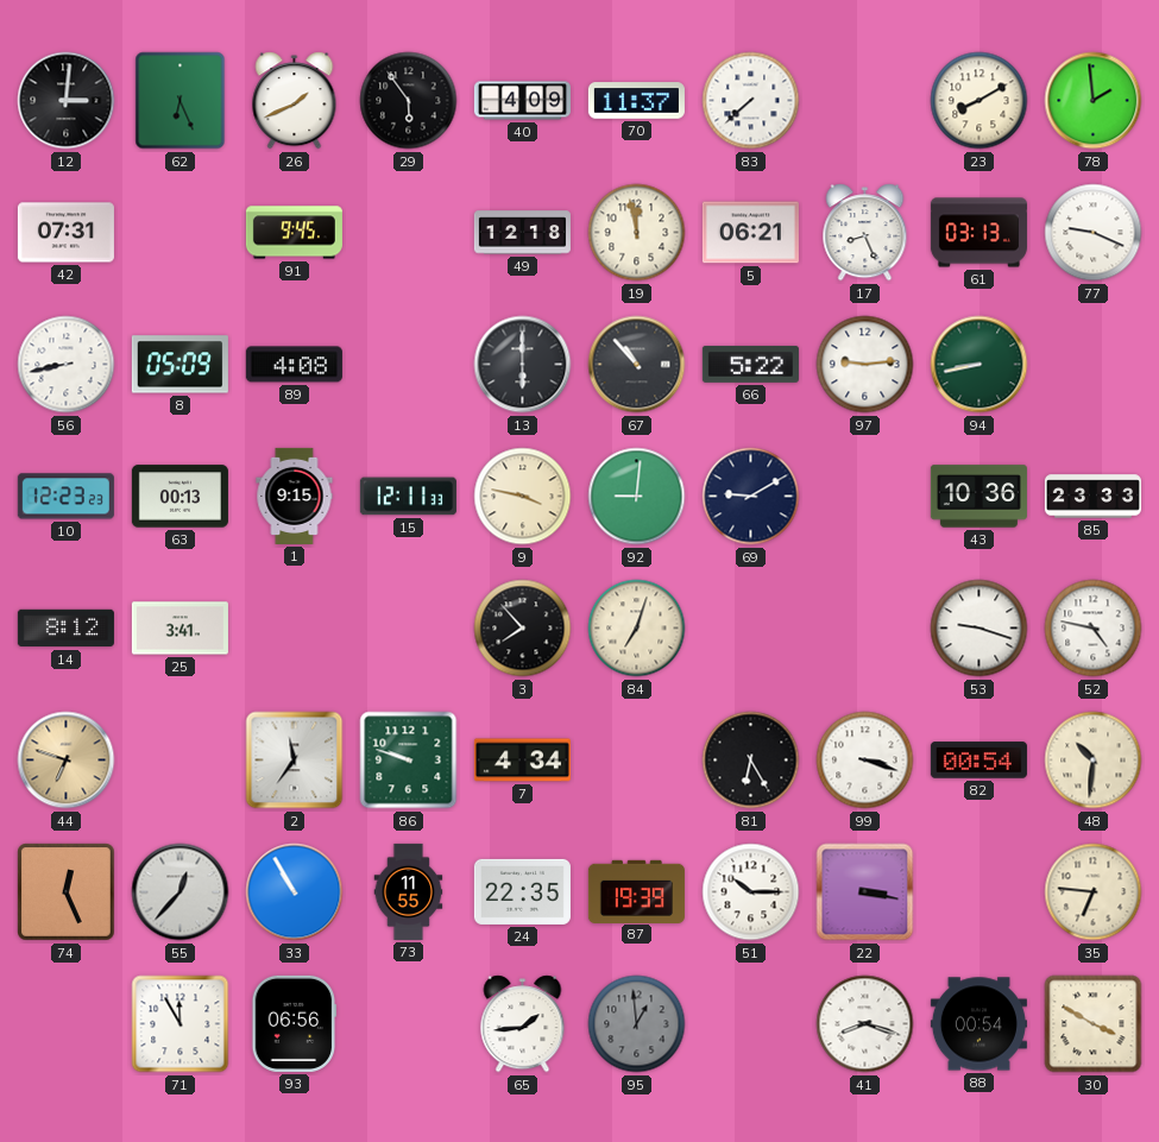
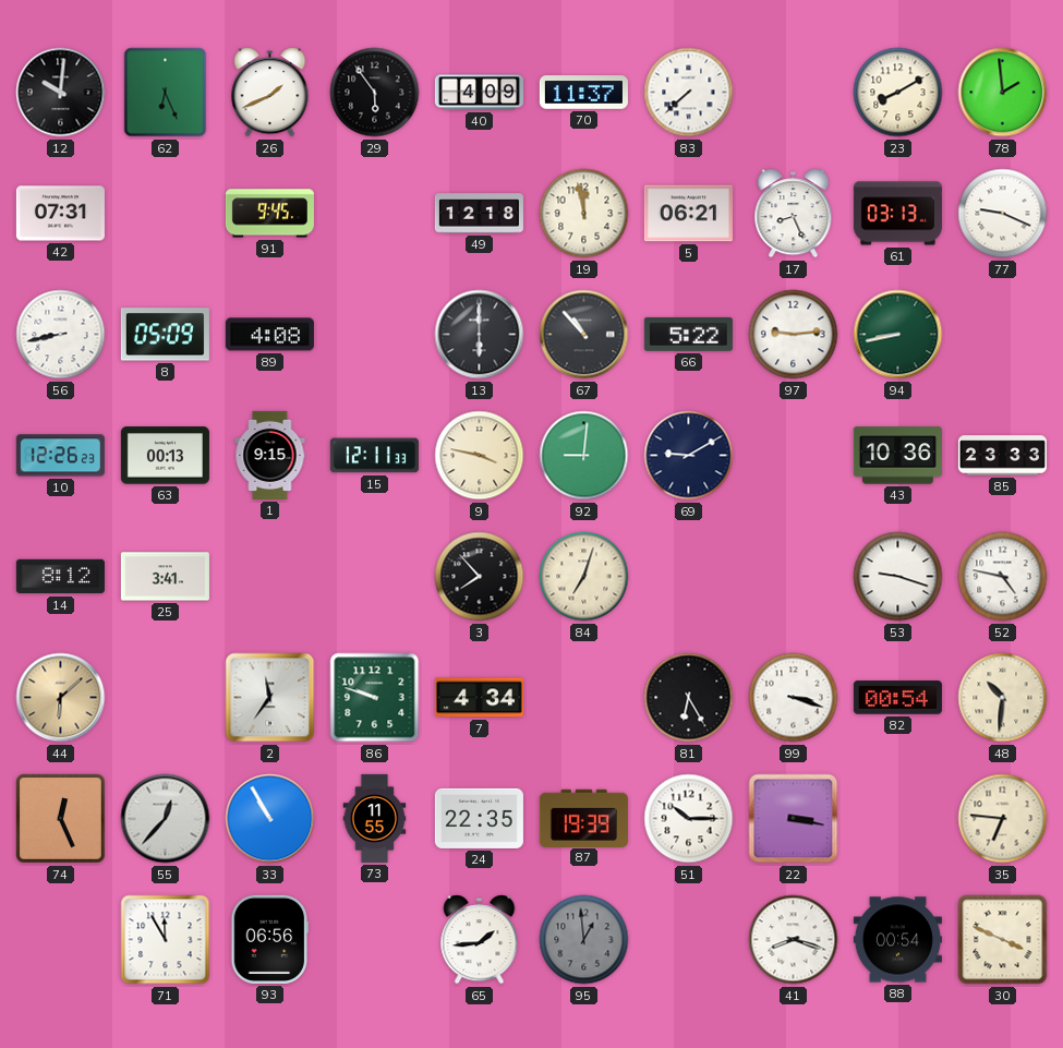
12: 3:01 -> 10:01 (61, 93)
10: 12:23 -> 12:26 (60, 456)
44: 6:48 -> 6:08 (61, 698)
30: 3:50 -> 3:49 (1003, 940)
